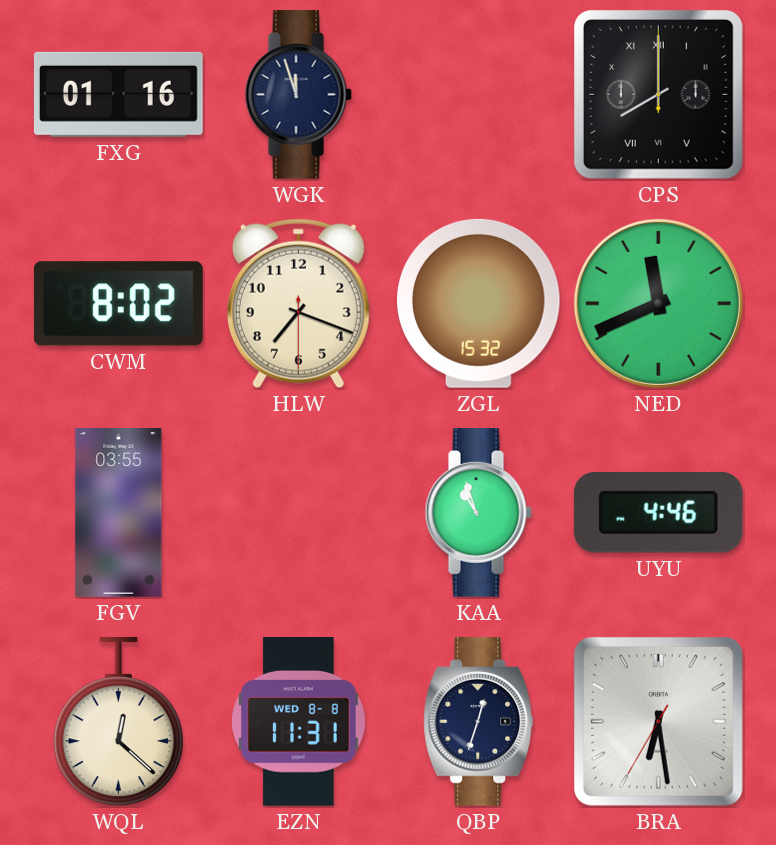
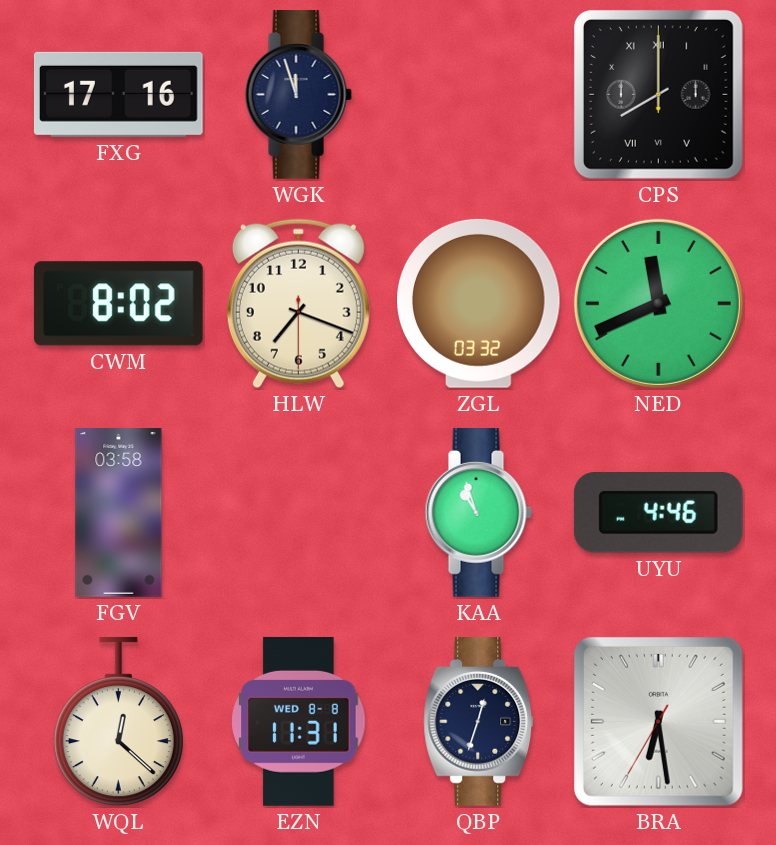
FXG: 01:16 -> 17:16 (118, 94)
ZGL: 15:32 -> 03:32 (479, 303)
FGV: 03:55 -> 03:58 (119, 513)
